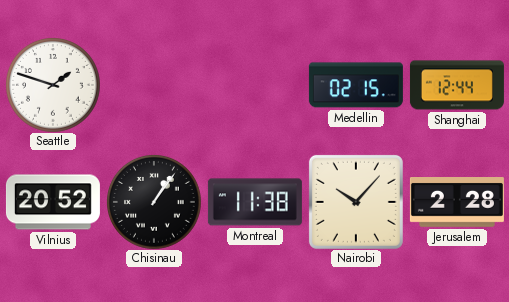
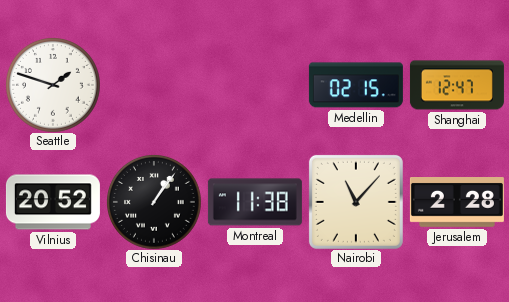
Shanghai: 12:44 -> 12:47 (457, 85)
Nairobi: 10:07 -> 11:07 (356, 202)
